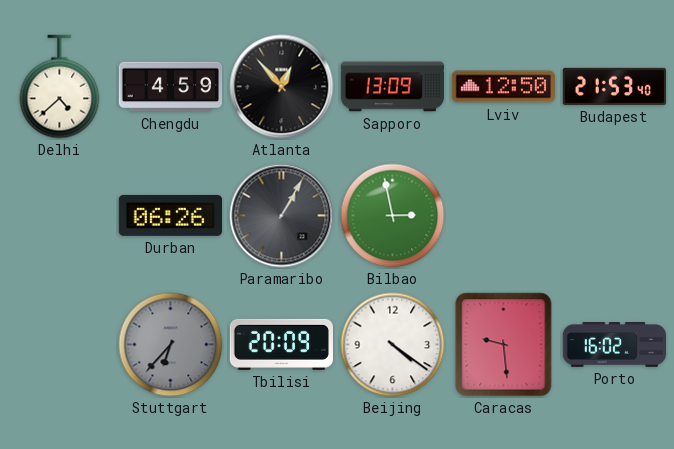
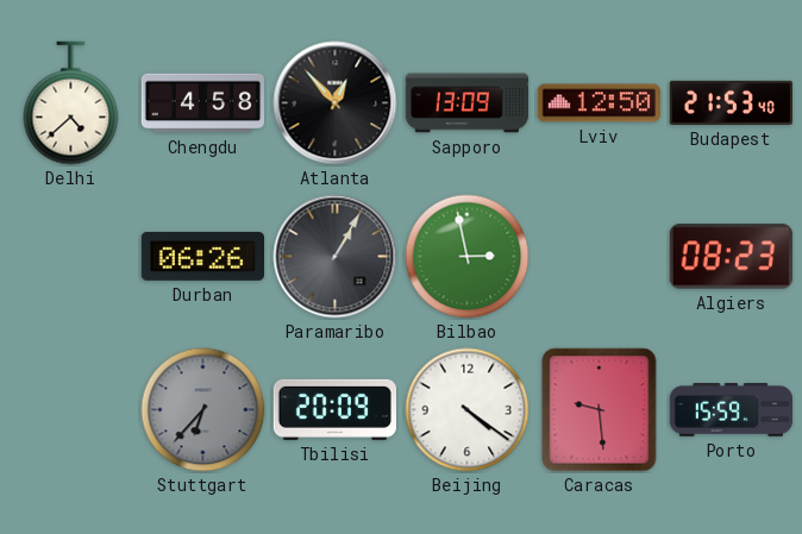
Chengdu: 4:59 -> 4:58 (202, 103)
Algiers: none -> 08:23 (731, 257)
Porto: 16:02 -> 15:59 (731, 410)
